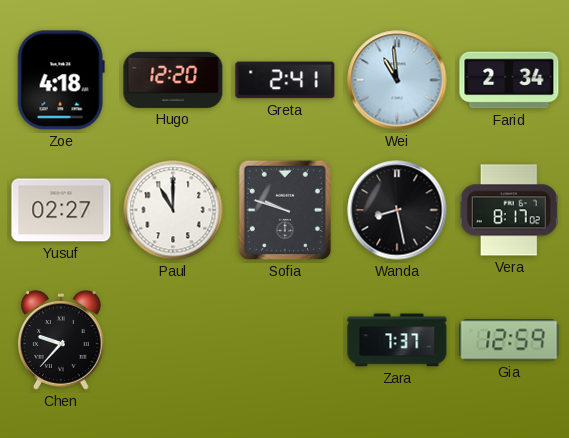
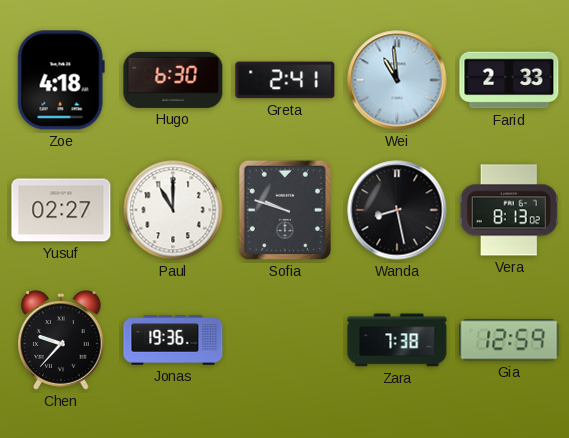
Hugo: 12:20 -> 6:30 (173, 80)
Farid: 2:34 -> 2:33 (509, 80)
Vera: 8:17 -> 8:13 (509, 210)
Jonas: none -> 19:36 (173, 340)
Zara: 7:37 -> 7:38 (397, 340)
